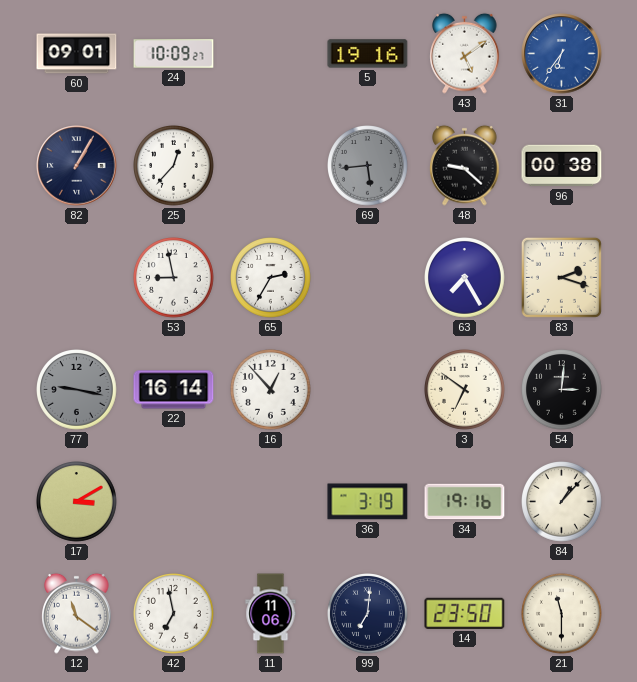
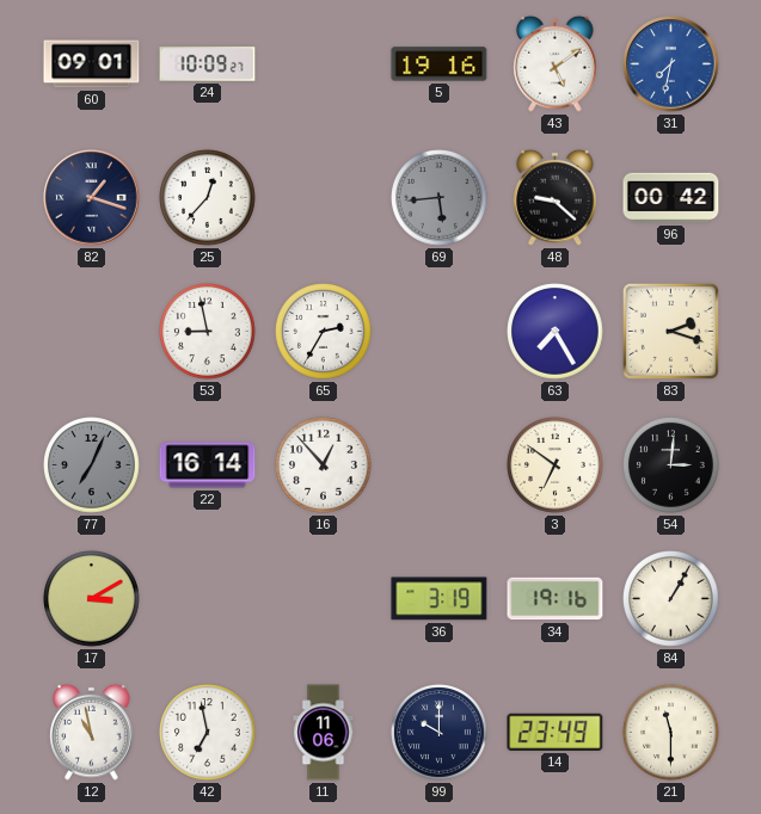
31: 6:36 -> 7:32 (671, 64)
82: 1:05 -> 1:18 (92, 198)
96: 00:38 -> 00:42 (671, 198)
77: 9:17 -> 7:04 (92, 465)
84: 1:07 -> 1:05 (671, 599)
12: 11:21 -> 10:58 (92, 732)
99: 7:01 -> 10:00 (440, 733)
14: 23:50 -> 23:49 (556, 732)
